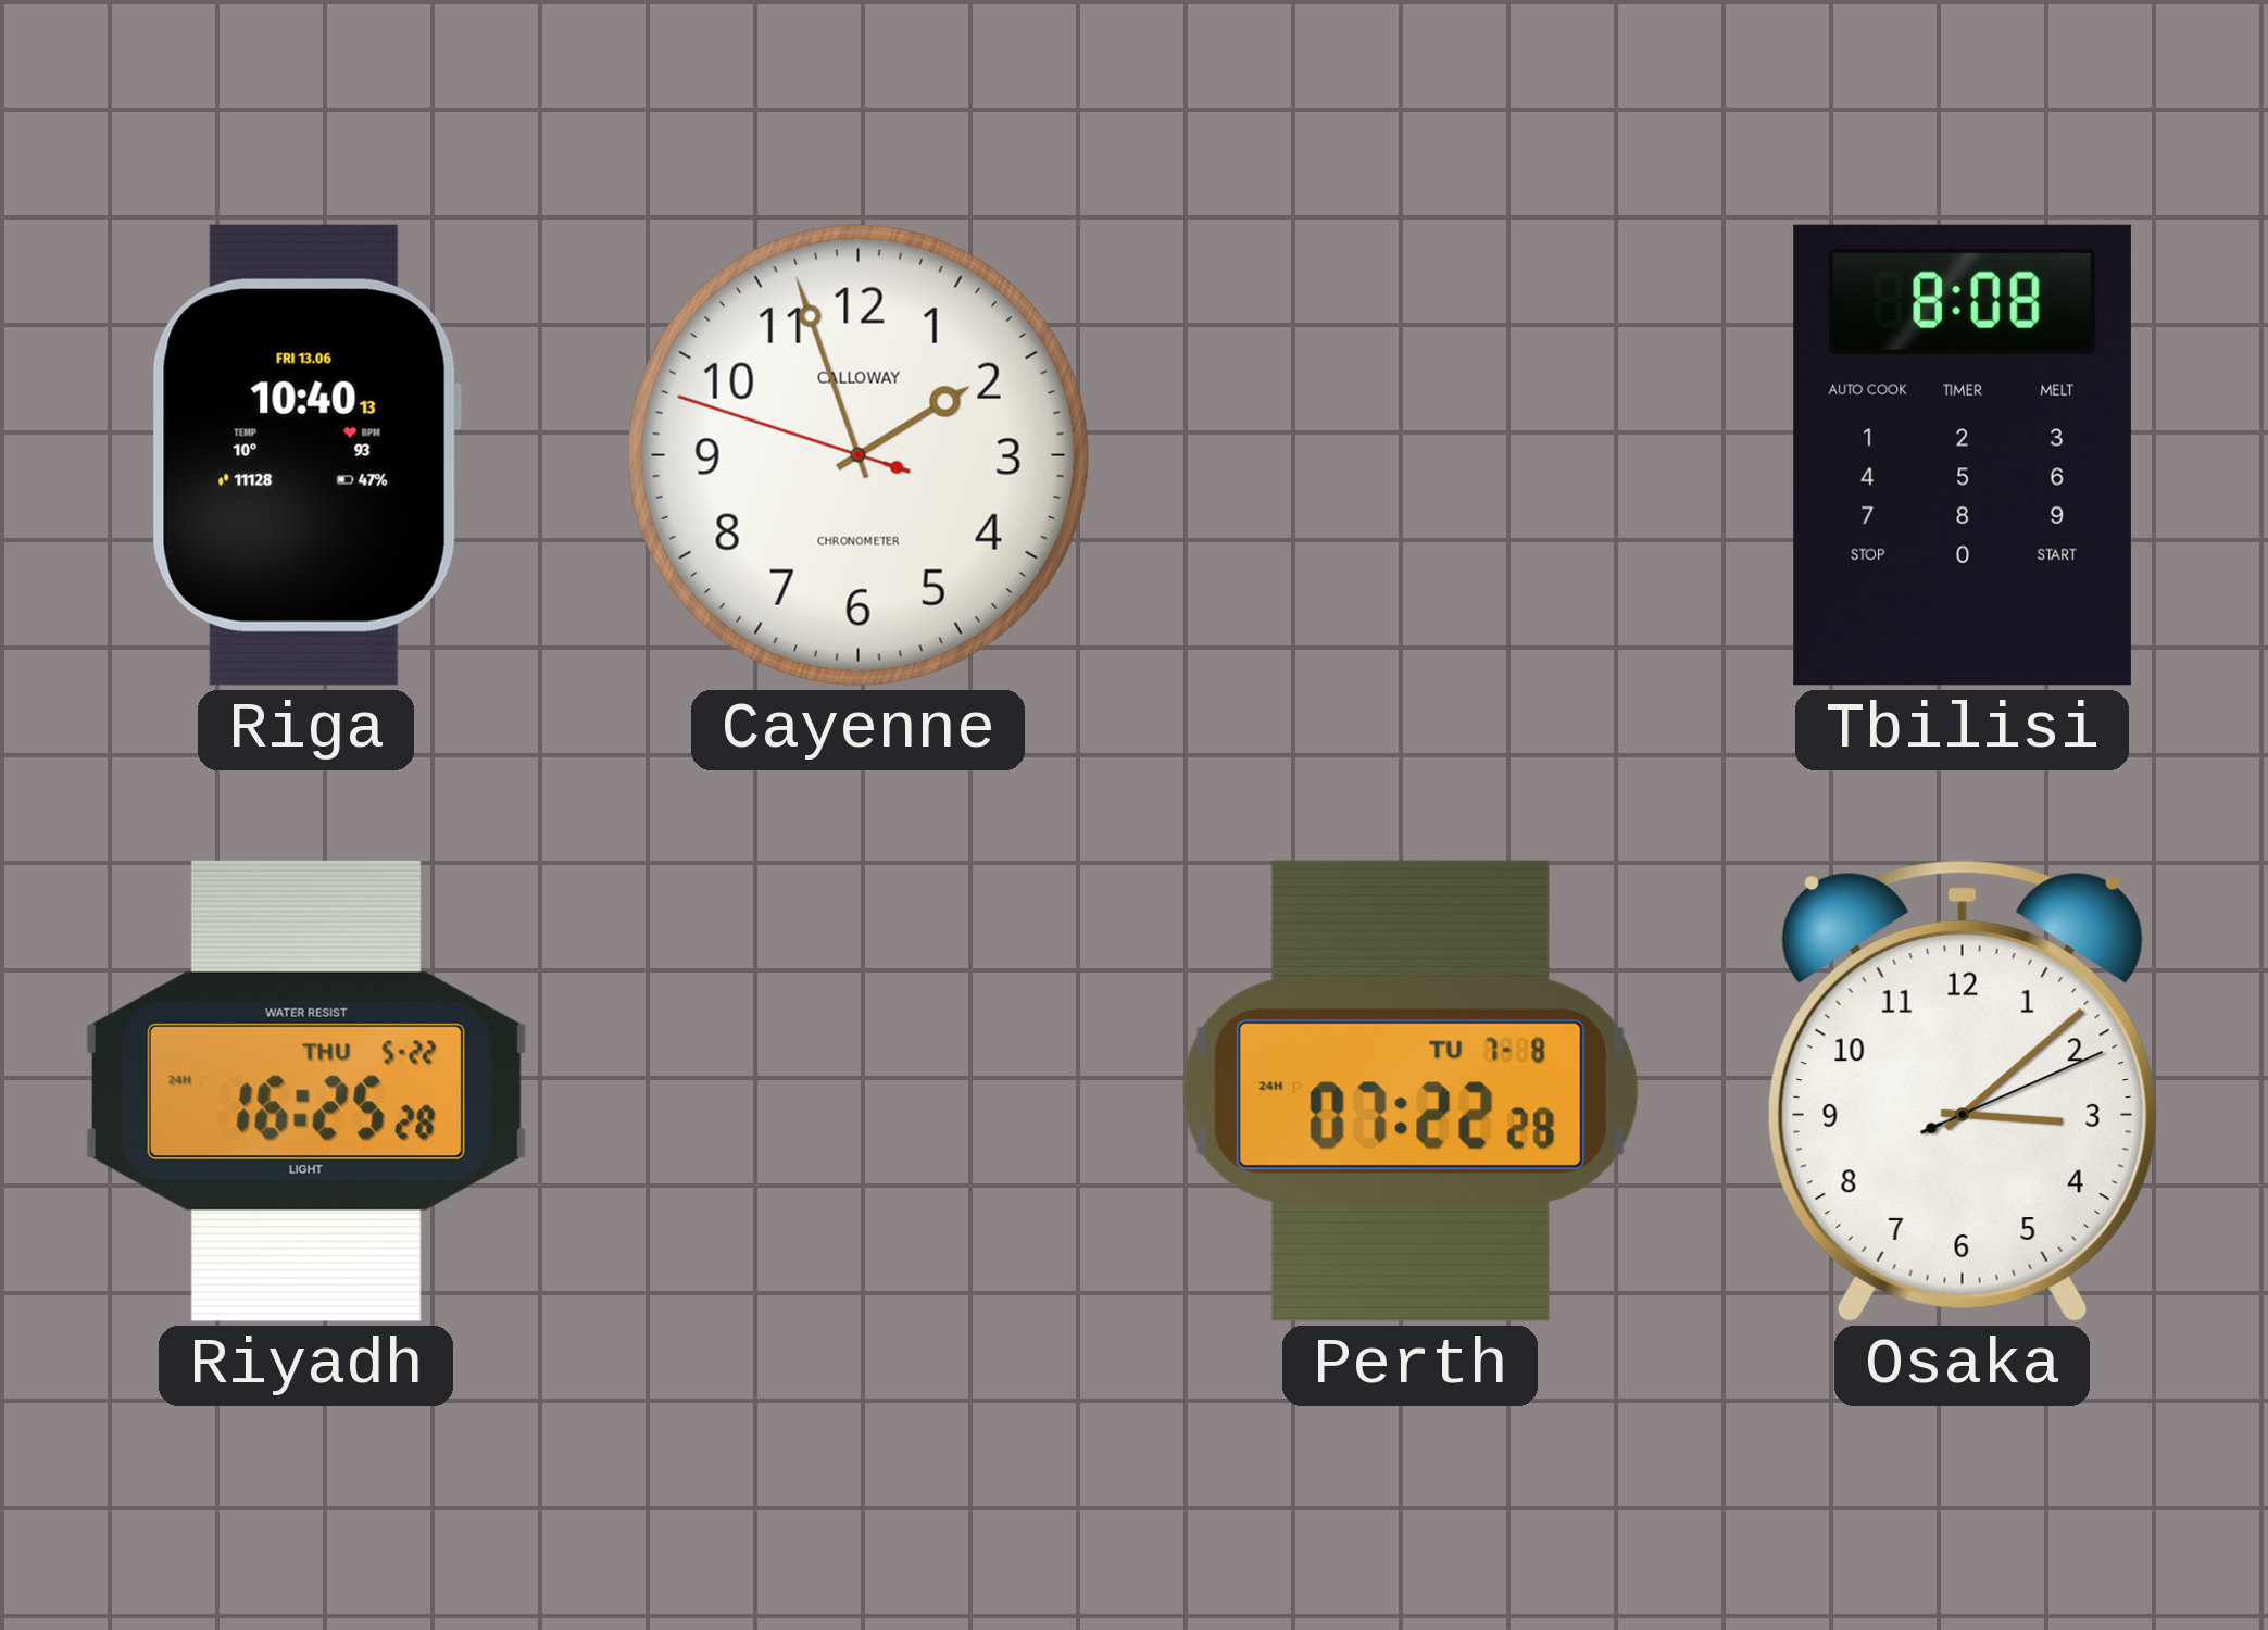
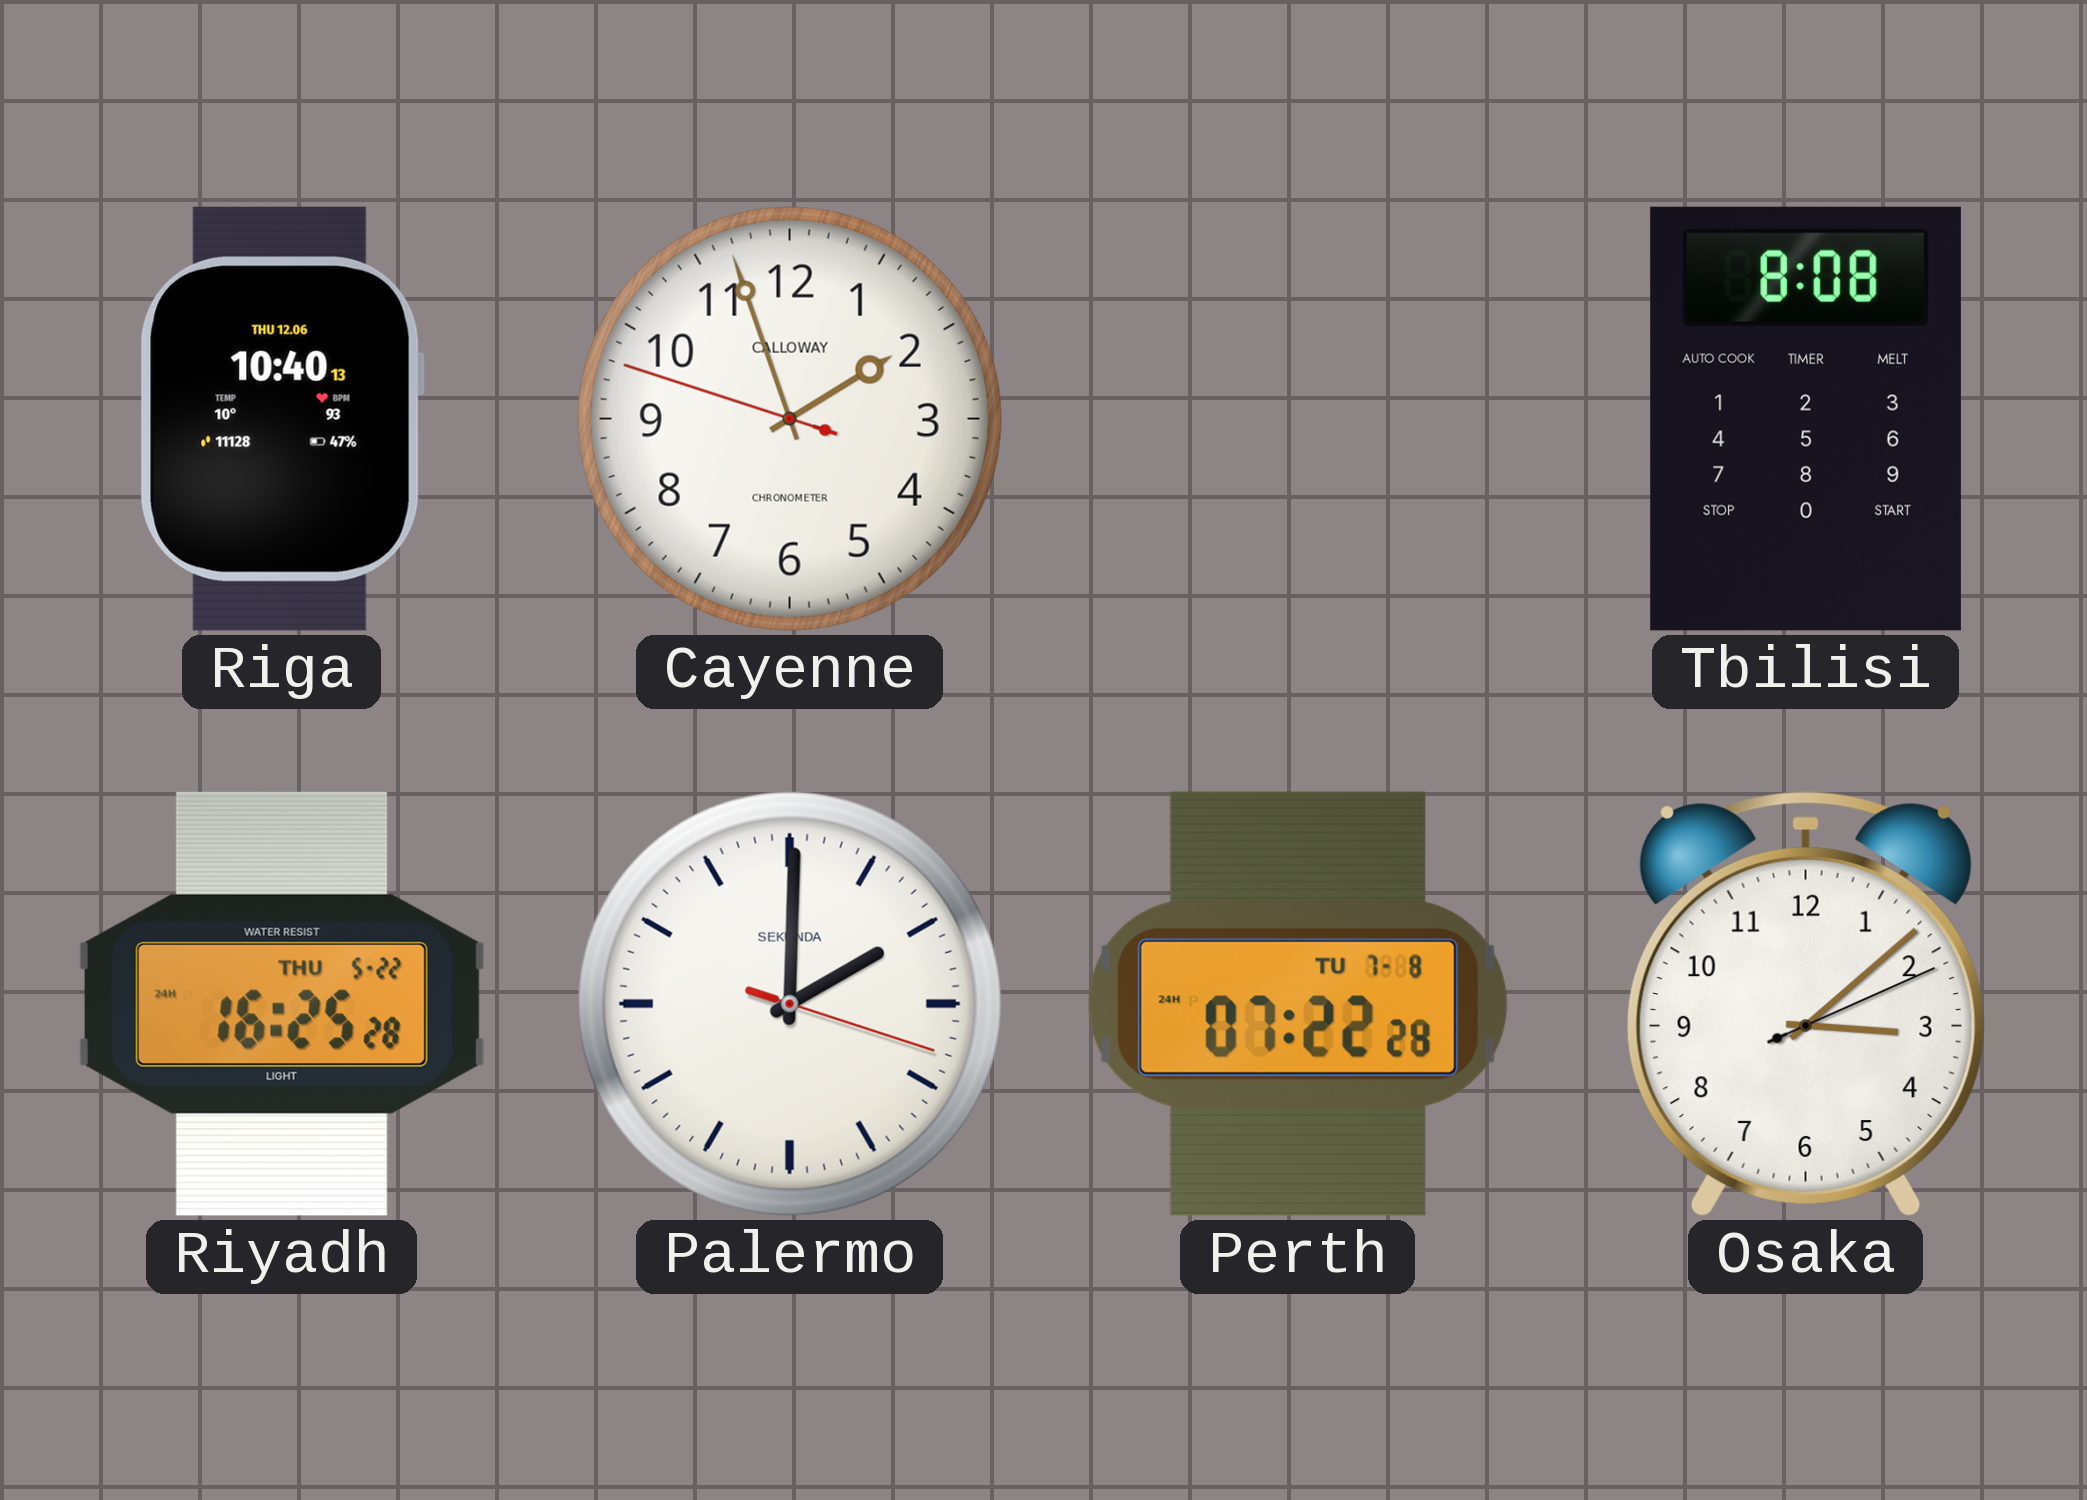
Riga date: FRI 13.06 -> THU 12.06 (282, 419)
Palermo: none -> 2:00 (790, 1004)
